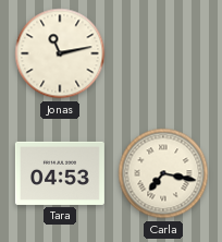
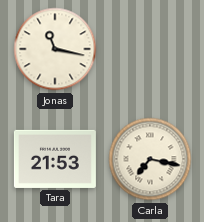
Jonas: 11:13 -> 11:17 (55, 49)
Tara: 04:53 -> 21:53 (55, 159)
